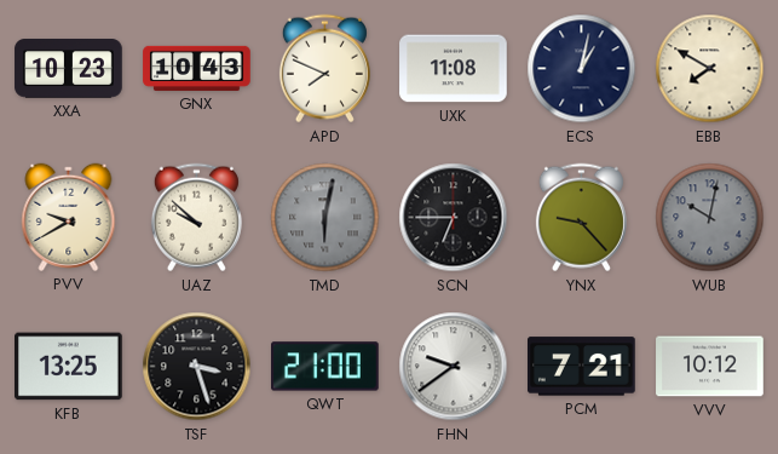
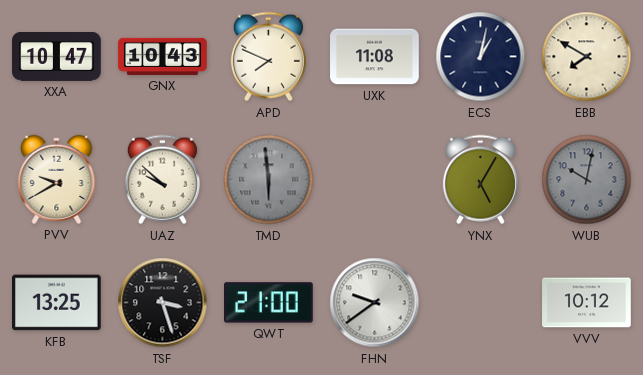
XXA: 10:23 -> 10:47 (57, 57)
TMD: 6:02 -> 5:59 (269, 180)
SCN: 6:45 -> none (454, 218)
YNX: 9:23 -> 5:05 (480, 180)
PCM: 7:21 -> none (582, 367)
